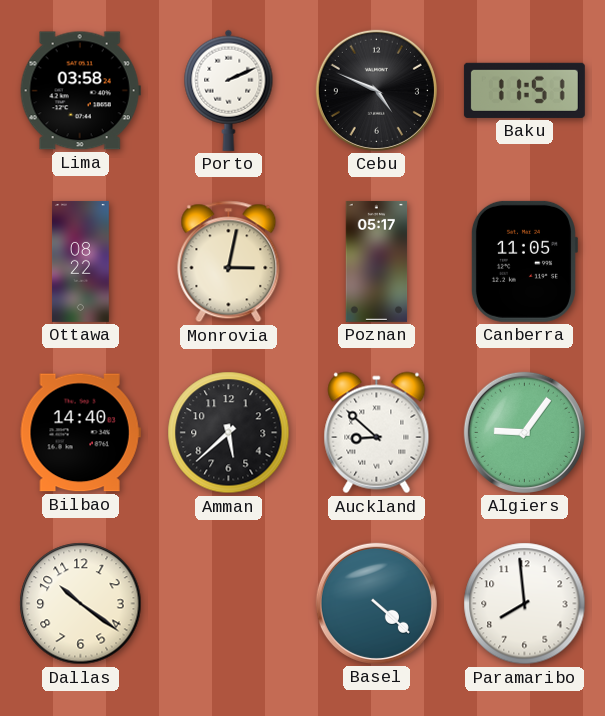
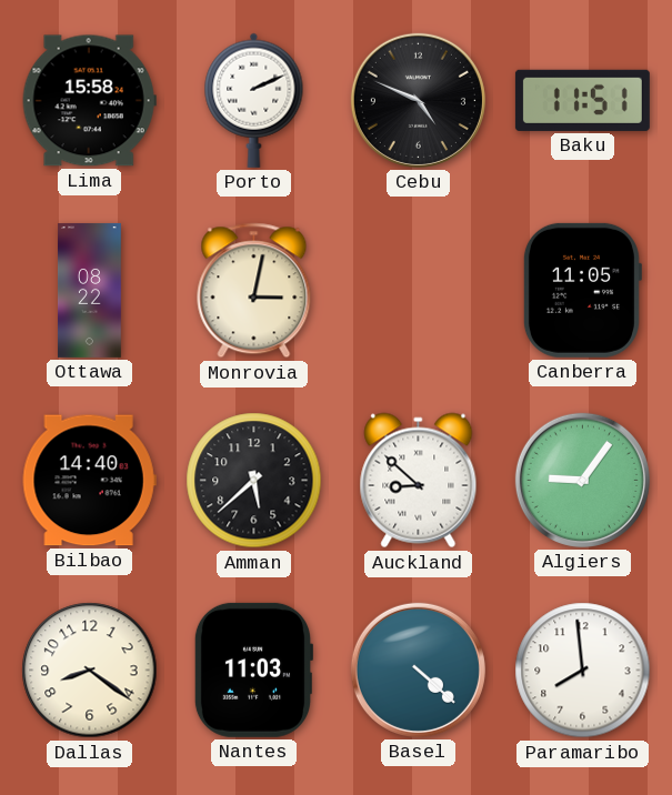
Lima: 03:58 -> 15:58 (89, 101)
Poznan: 05:17 -> none (377, 261)
Dallas: 10:21 -> 8:21 (90, 671)
Nantes: none -> 11:03 (252, 670)
